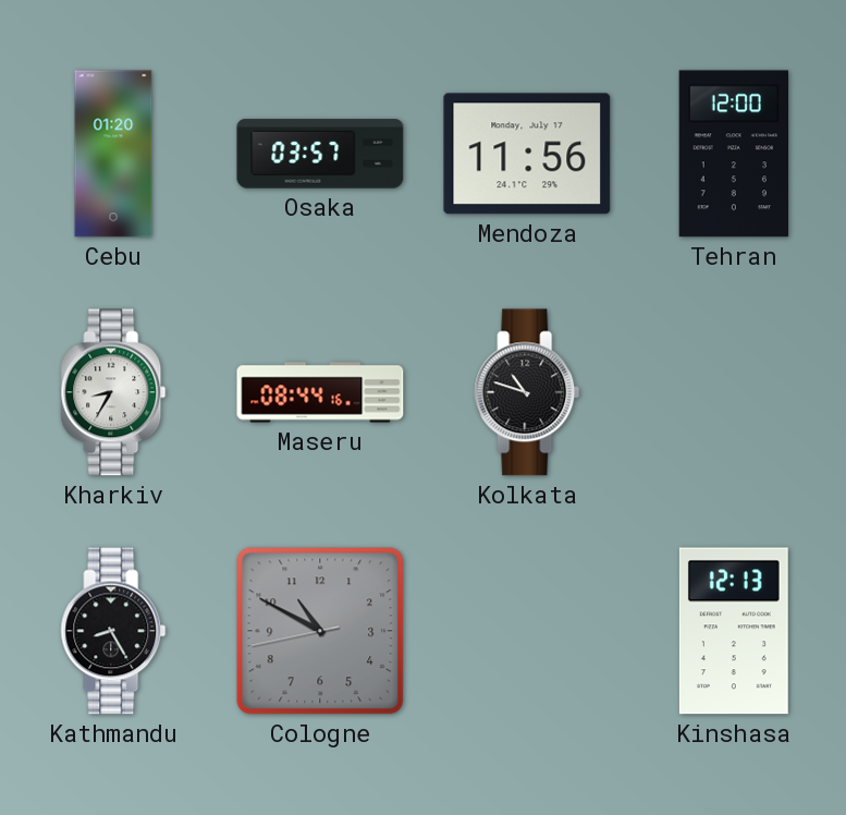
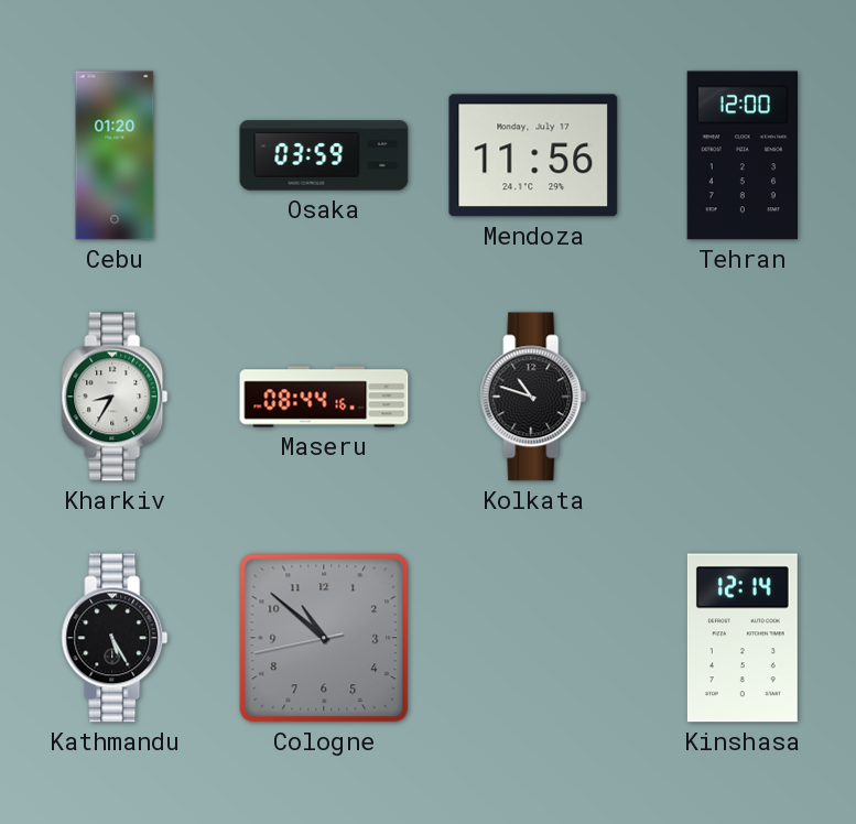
Osaka: 03:57 -> 03:59 (324, 155)
Kathmandu: 8:25 -> 5:25 (115, 638)
Cologne: 10:49 -> 10:51 (324, 638)
Kinshasa: 12:13 -> 12:14 (743, 638)
